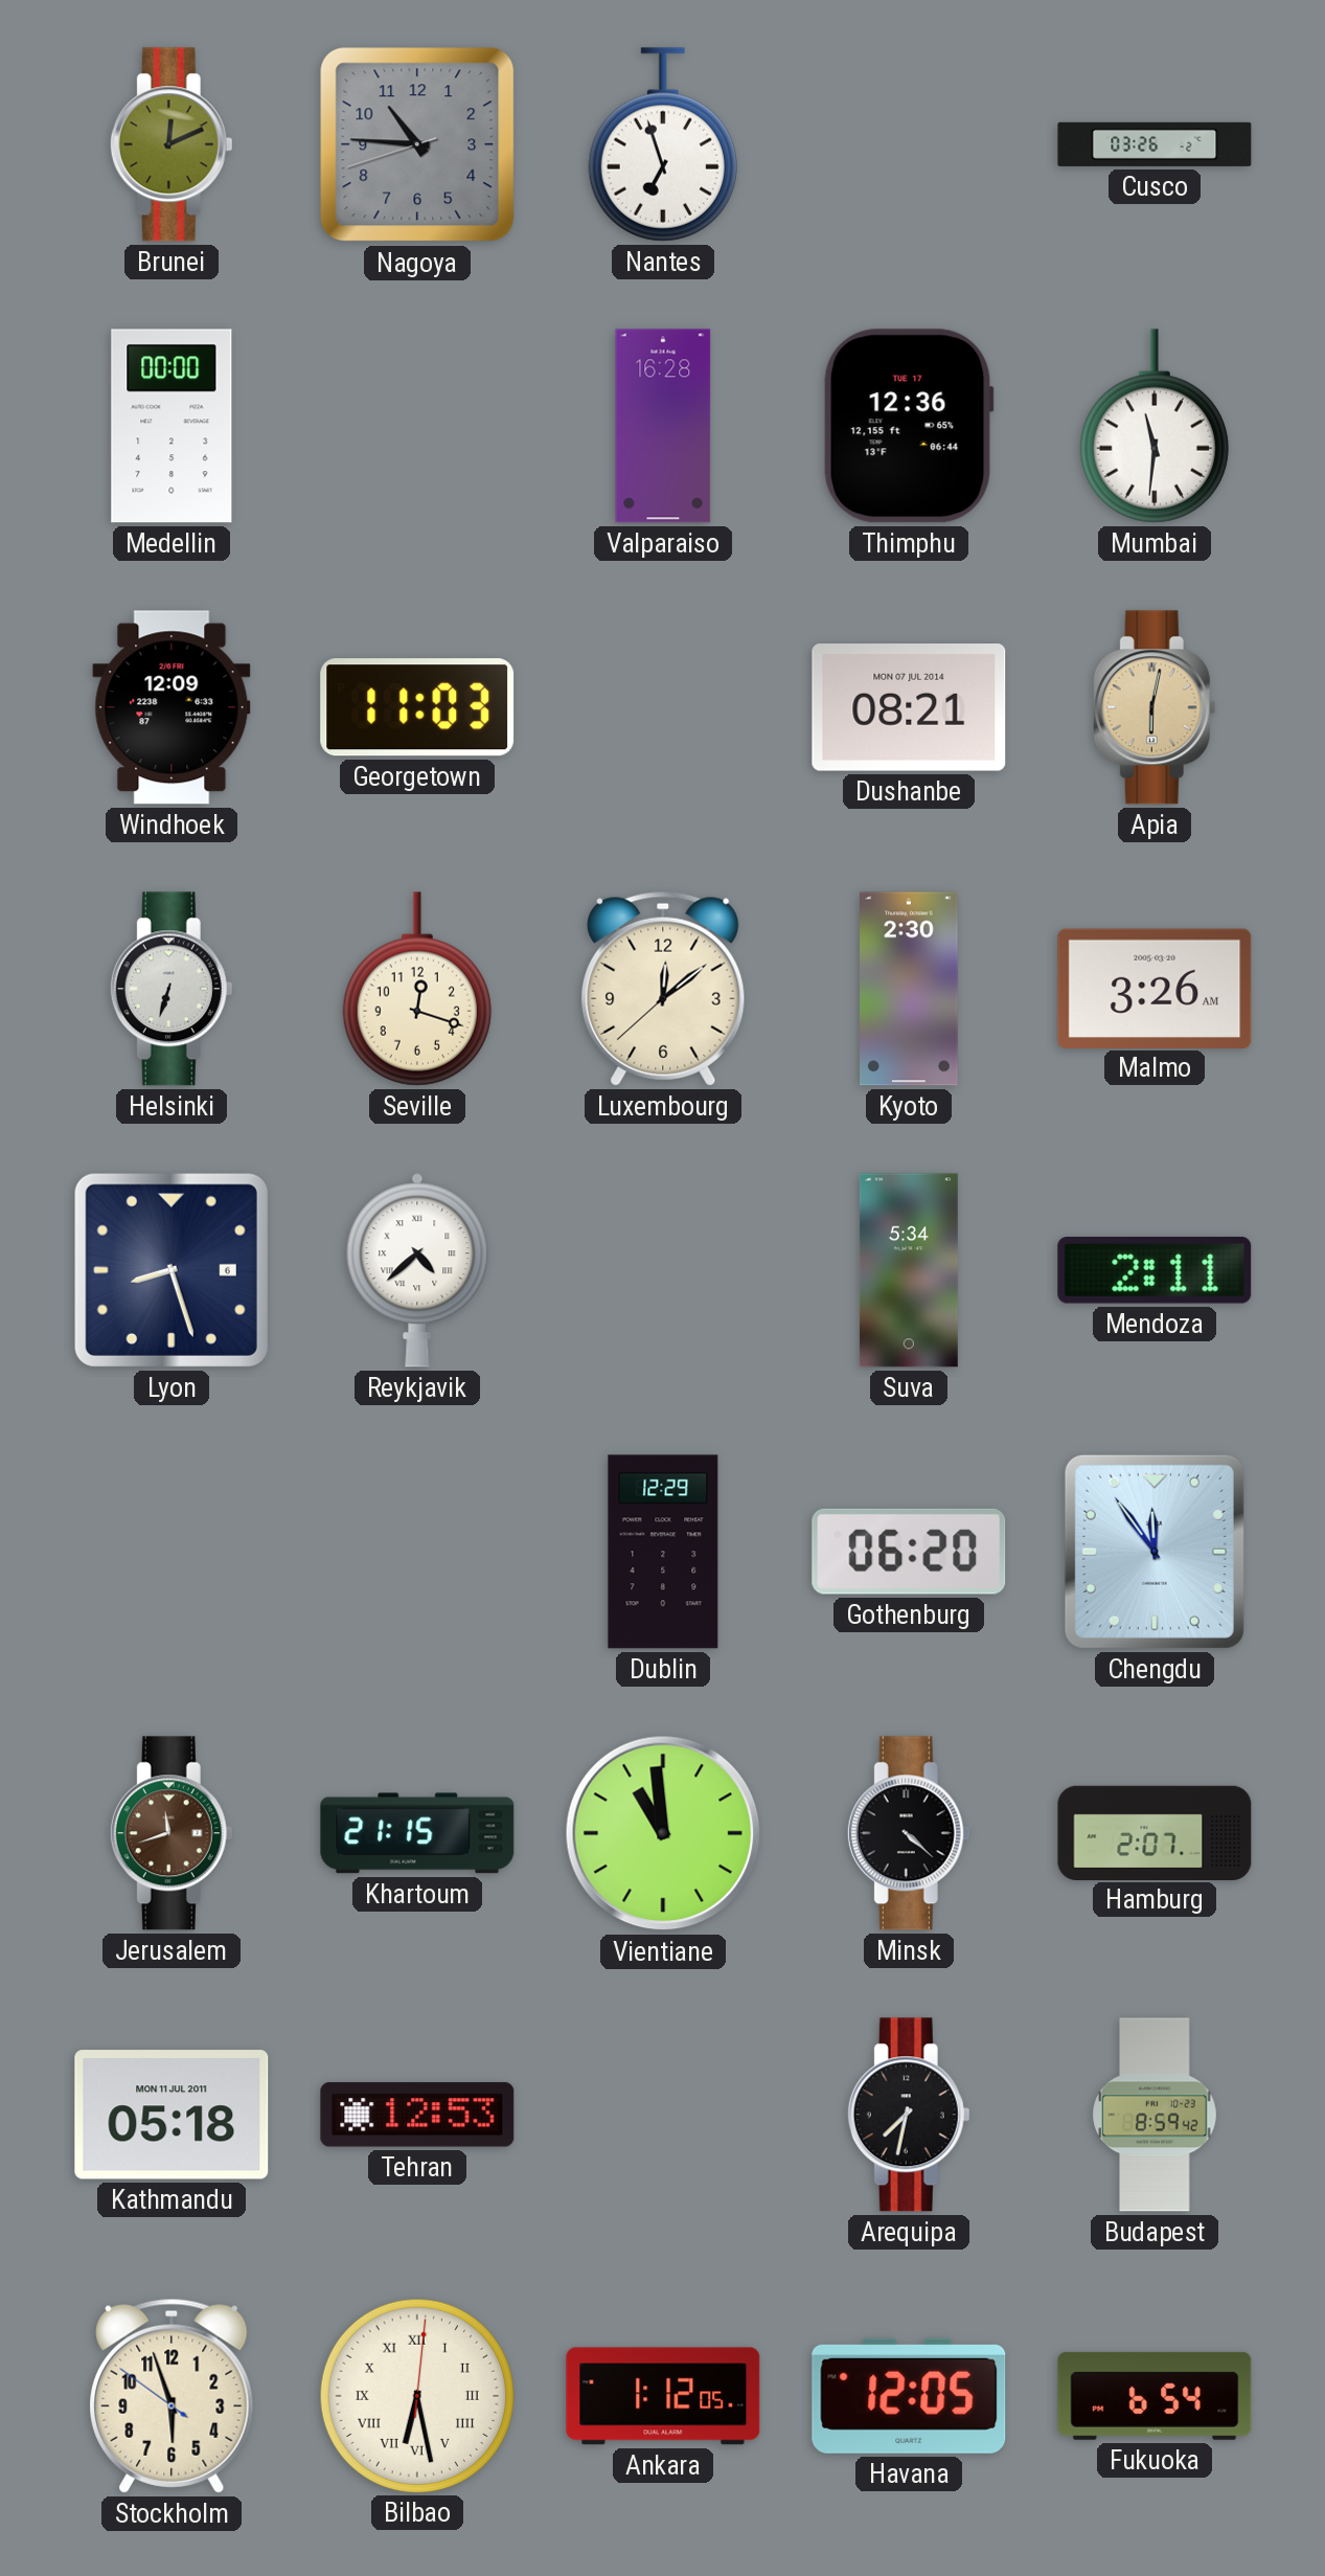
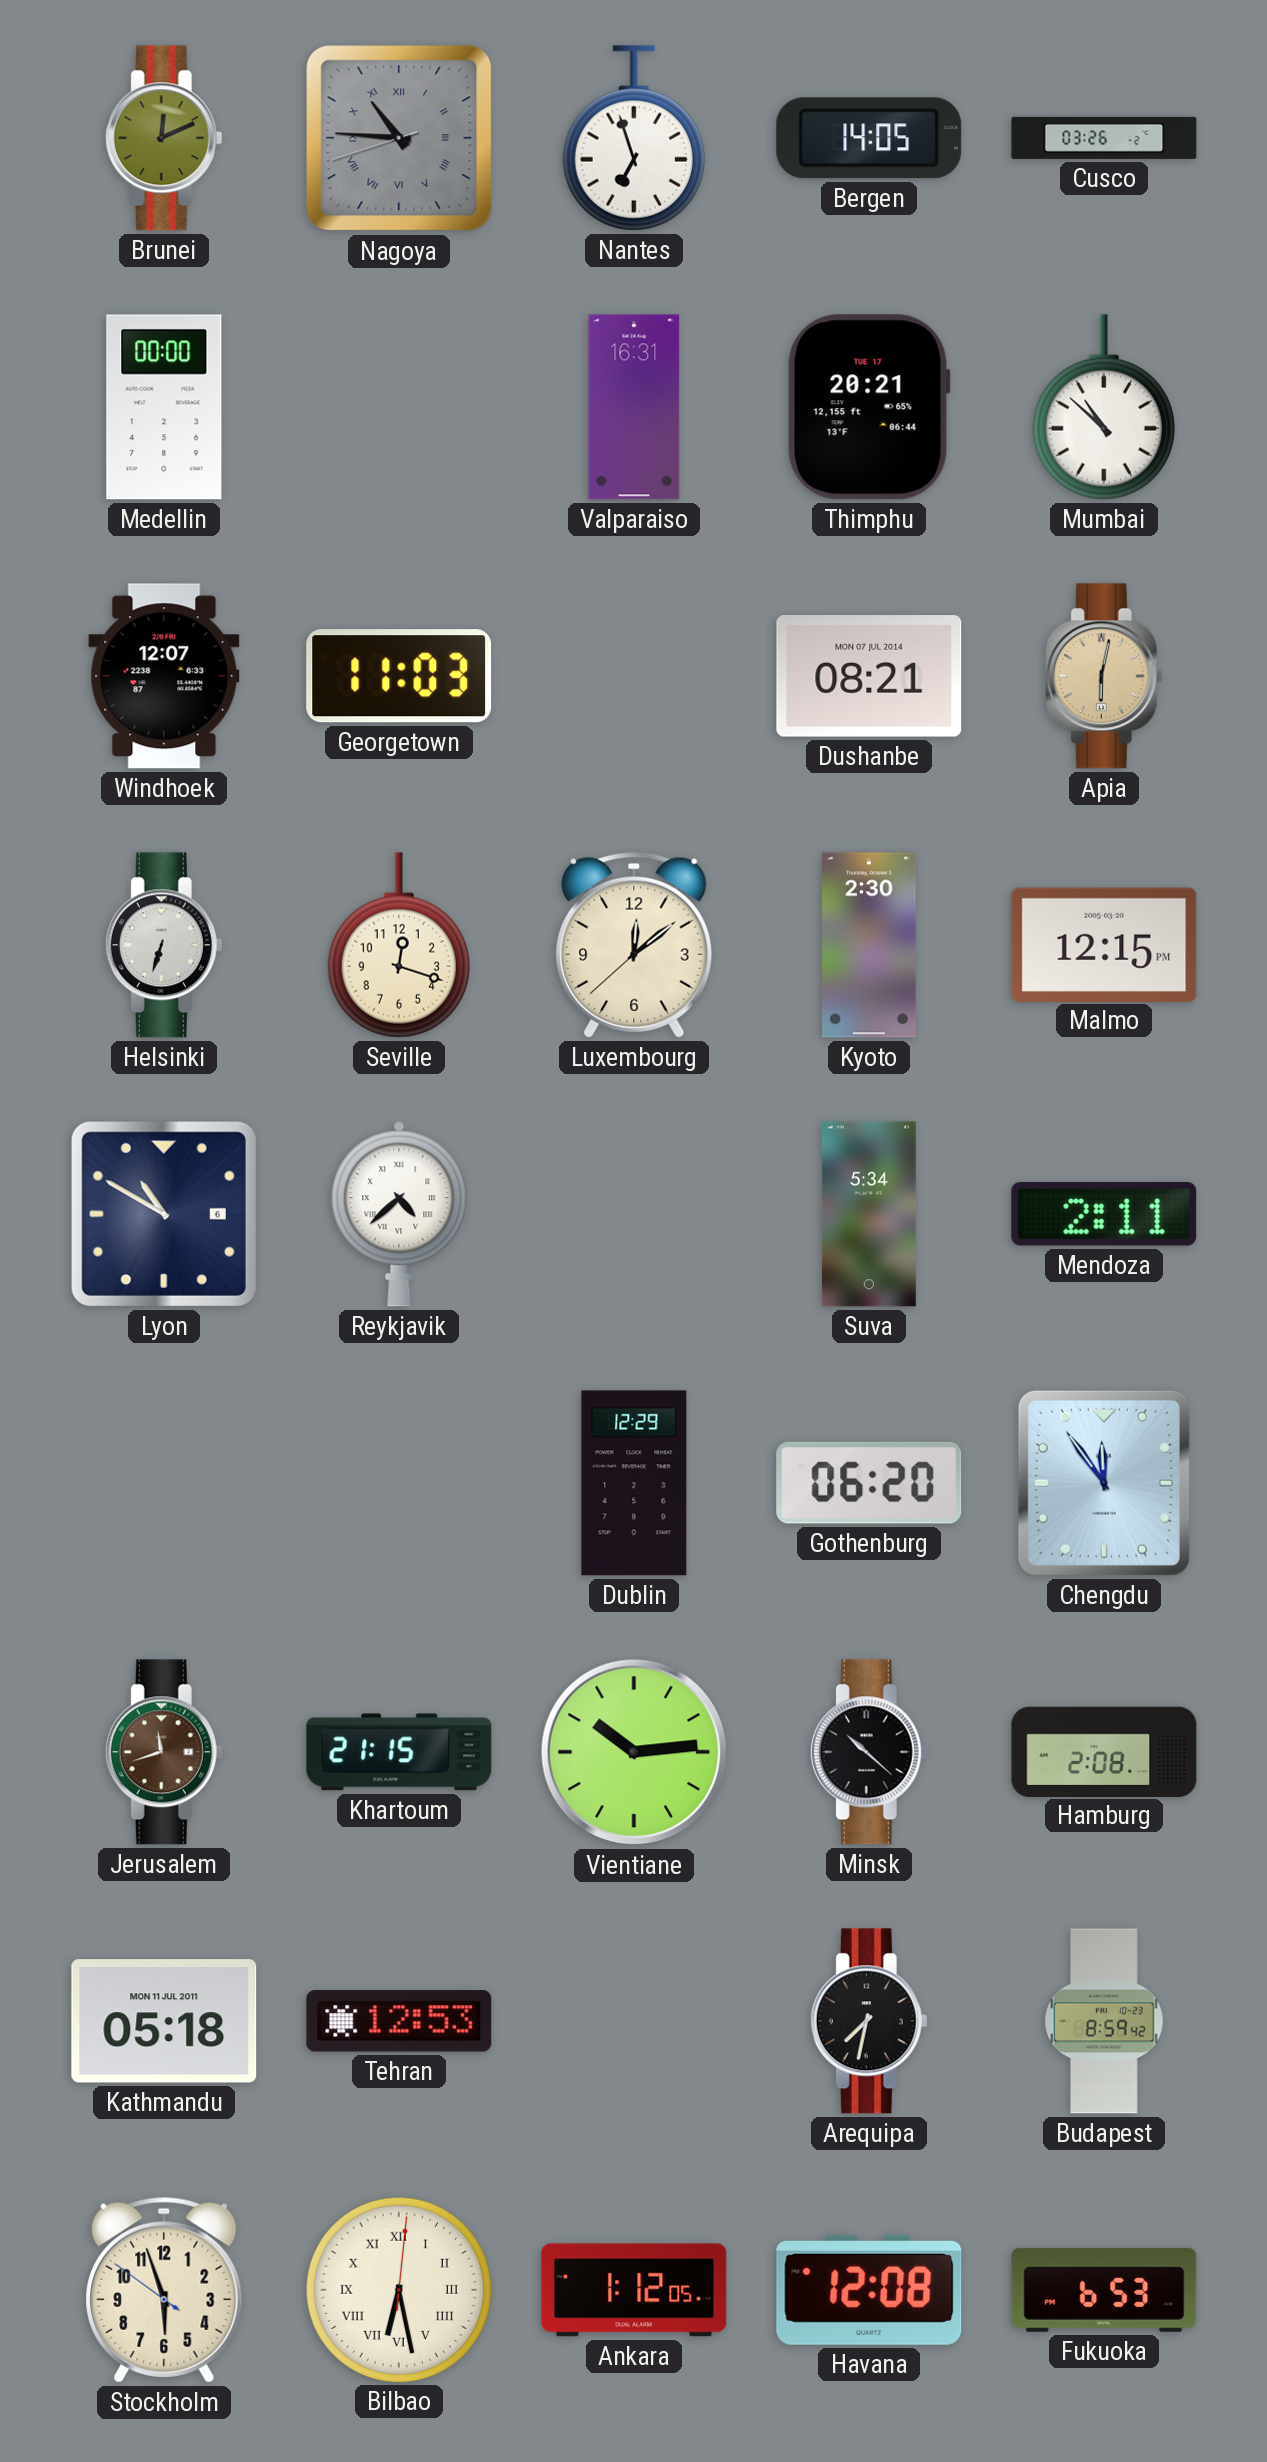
Nagoya numerals: Arabic -> Roman (399, 138)
Bergen: none -> 14:05 (869, 138)
Valparaiso: 16:28 -> 16:31 (634, 407)
Thimphu: 12:36 -> 20:21 (869, 407)
Mumbai: 11:31 -> 10:52 (1104, 407)
Windhoek: 12:09 -> 12:07 (164, 676)
Malmo: 3:26 -> 12:15 (1104, 944)
Lyon: 8:27 -> 10:50 (164, 1214)
Vientiane: 10:59 -> 10:14 (634, 1752)
Minsk: 4:22 -> 10:22 (869, 1752)
Hamburg: 2:07 -> 2:08 (1104, 1751)
Havana: 12:05 -> 12:08 (869, 2290)
Fukuoka: 6:54 -> 6:53 (1104, 2290)
